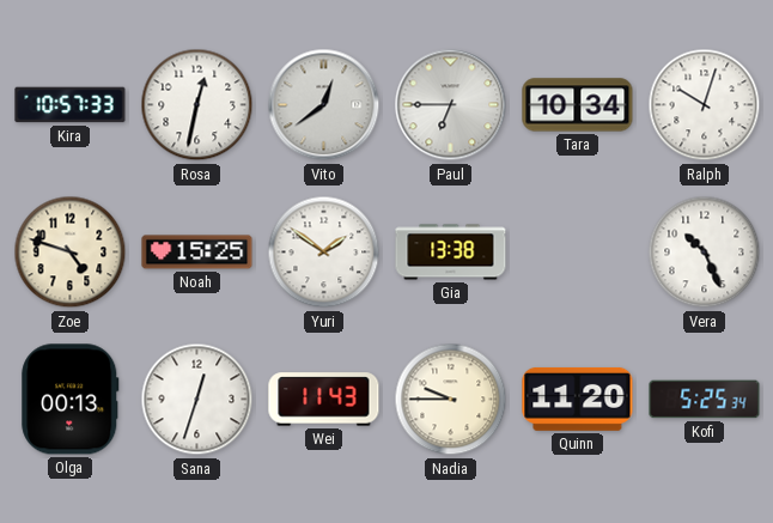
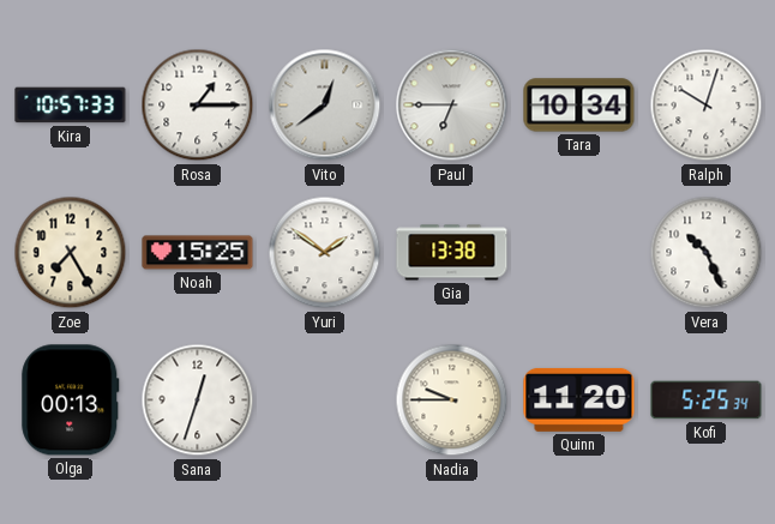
Rosa: 12:32 -> 1:15 (198, 106)
Zoe: 4:48 -> 7:25 (71, 253)
Wei: 11:43 -> none (324, 400)
